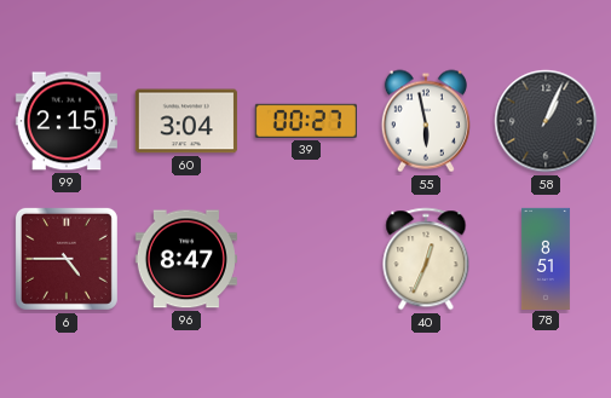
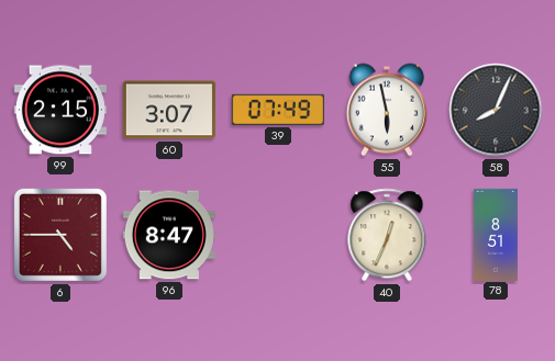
60: 3:04 -> 3:07 (169, 110)
39: 00:27 -> 07:49 (278, 110)
58: 1:04 -> 8:04 (496, 110)
